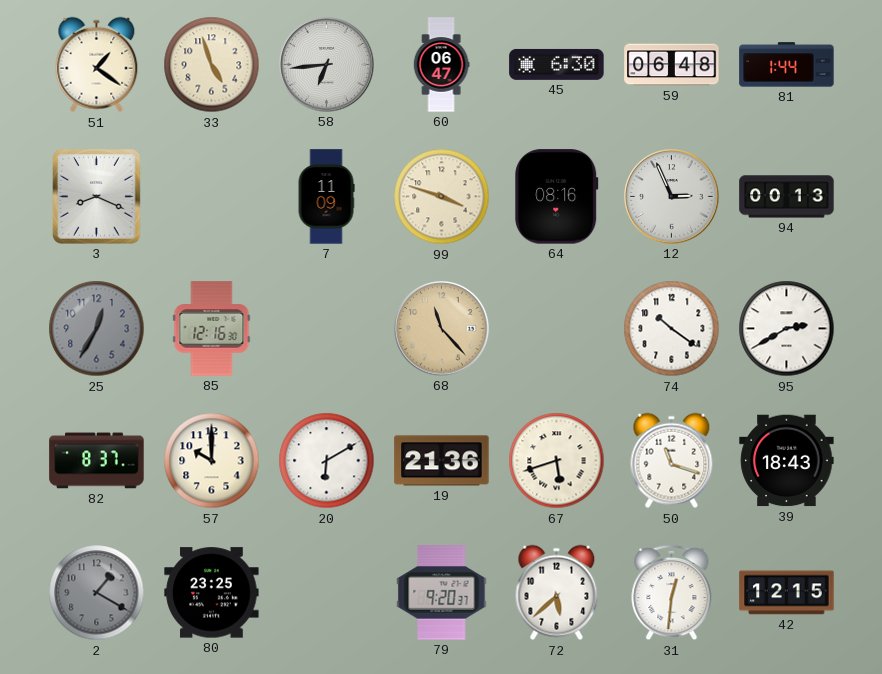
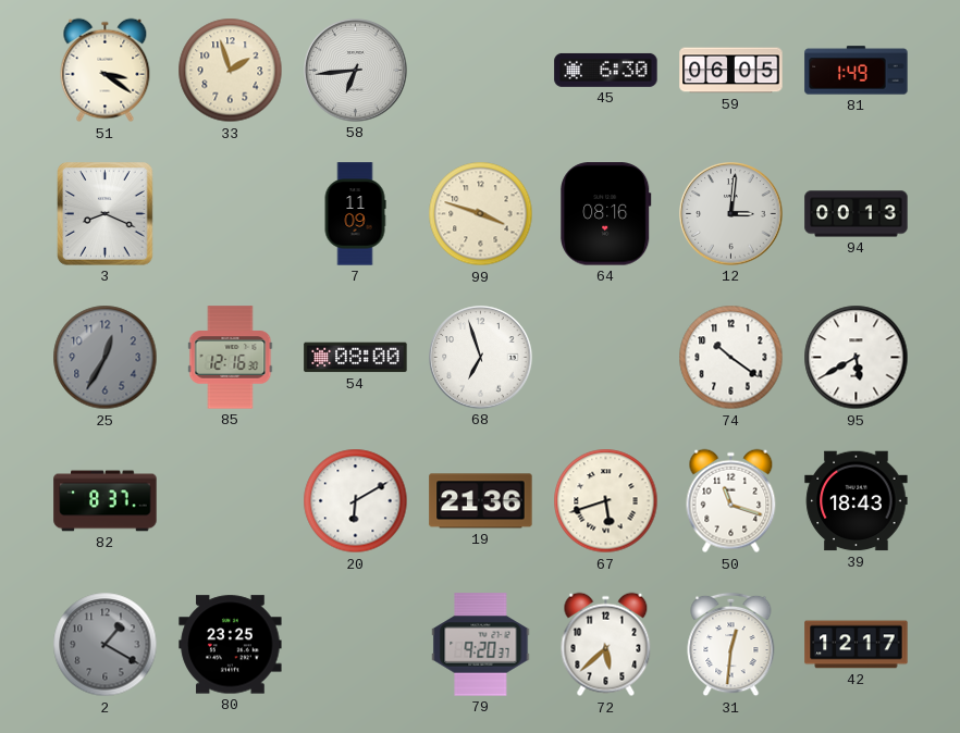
51: 1:21 -> 3:21 (106, 71)
33: 4:57 -> 1:57 (231, 71)
60: 06:47 -> none (441, 65)
59: 06:48 -> 06:05 (731, 71)
81: 1:44 -> 1:49 (857, 71)
12: 2:56 -> 3:01 (731, 214)
54: none -> 08:00 (356, 358)
68: 11:23 -> 6:57 (481, 358)
68 dial: champagne -> white (481, 358)
95: 2:40 -> 5:40 (857, 358)
57: 10:00 -> none (212, 461)
42: 12:15 -> 12:17 (857, 645)
